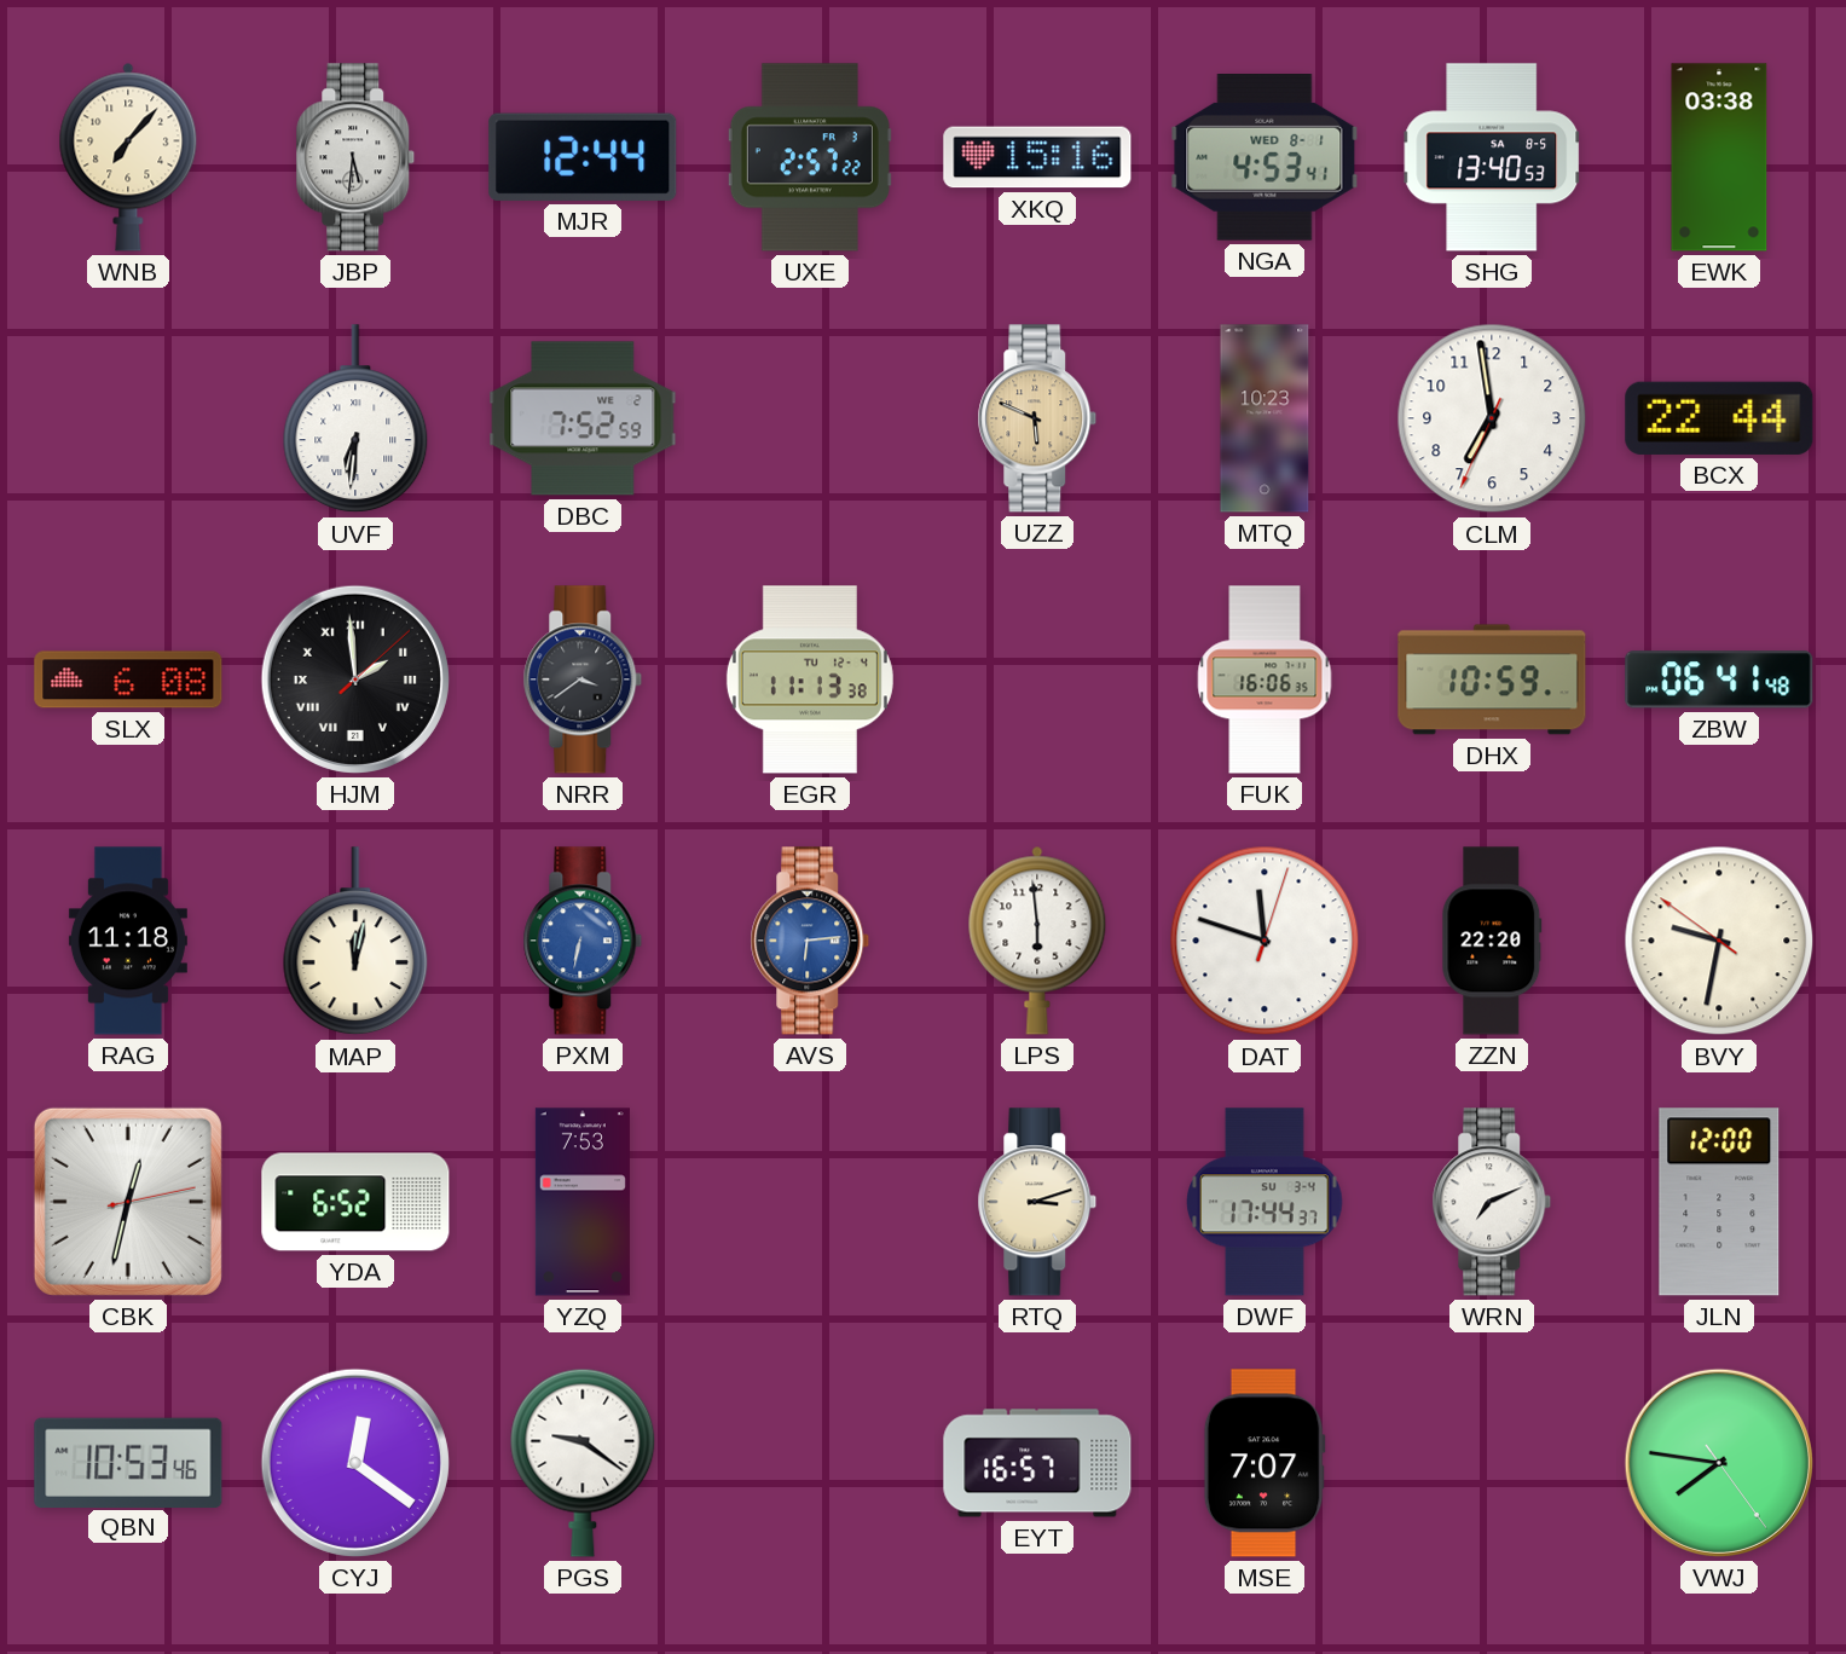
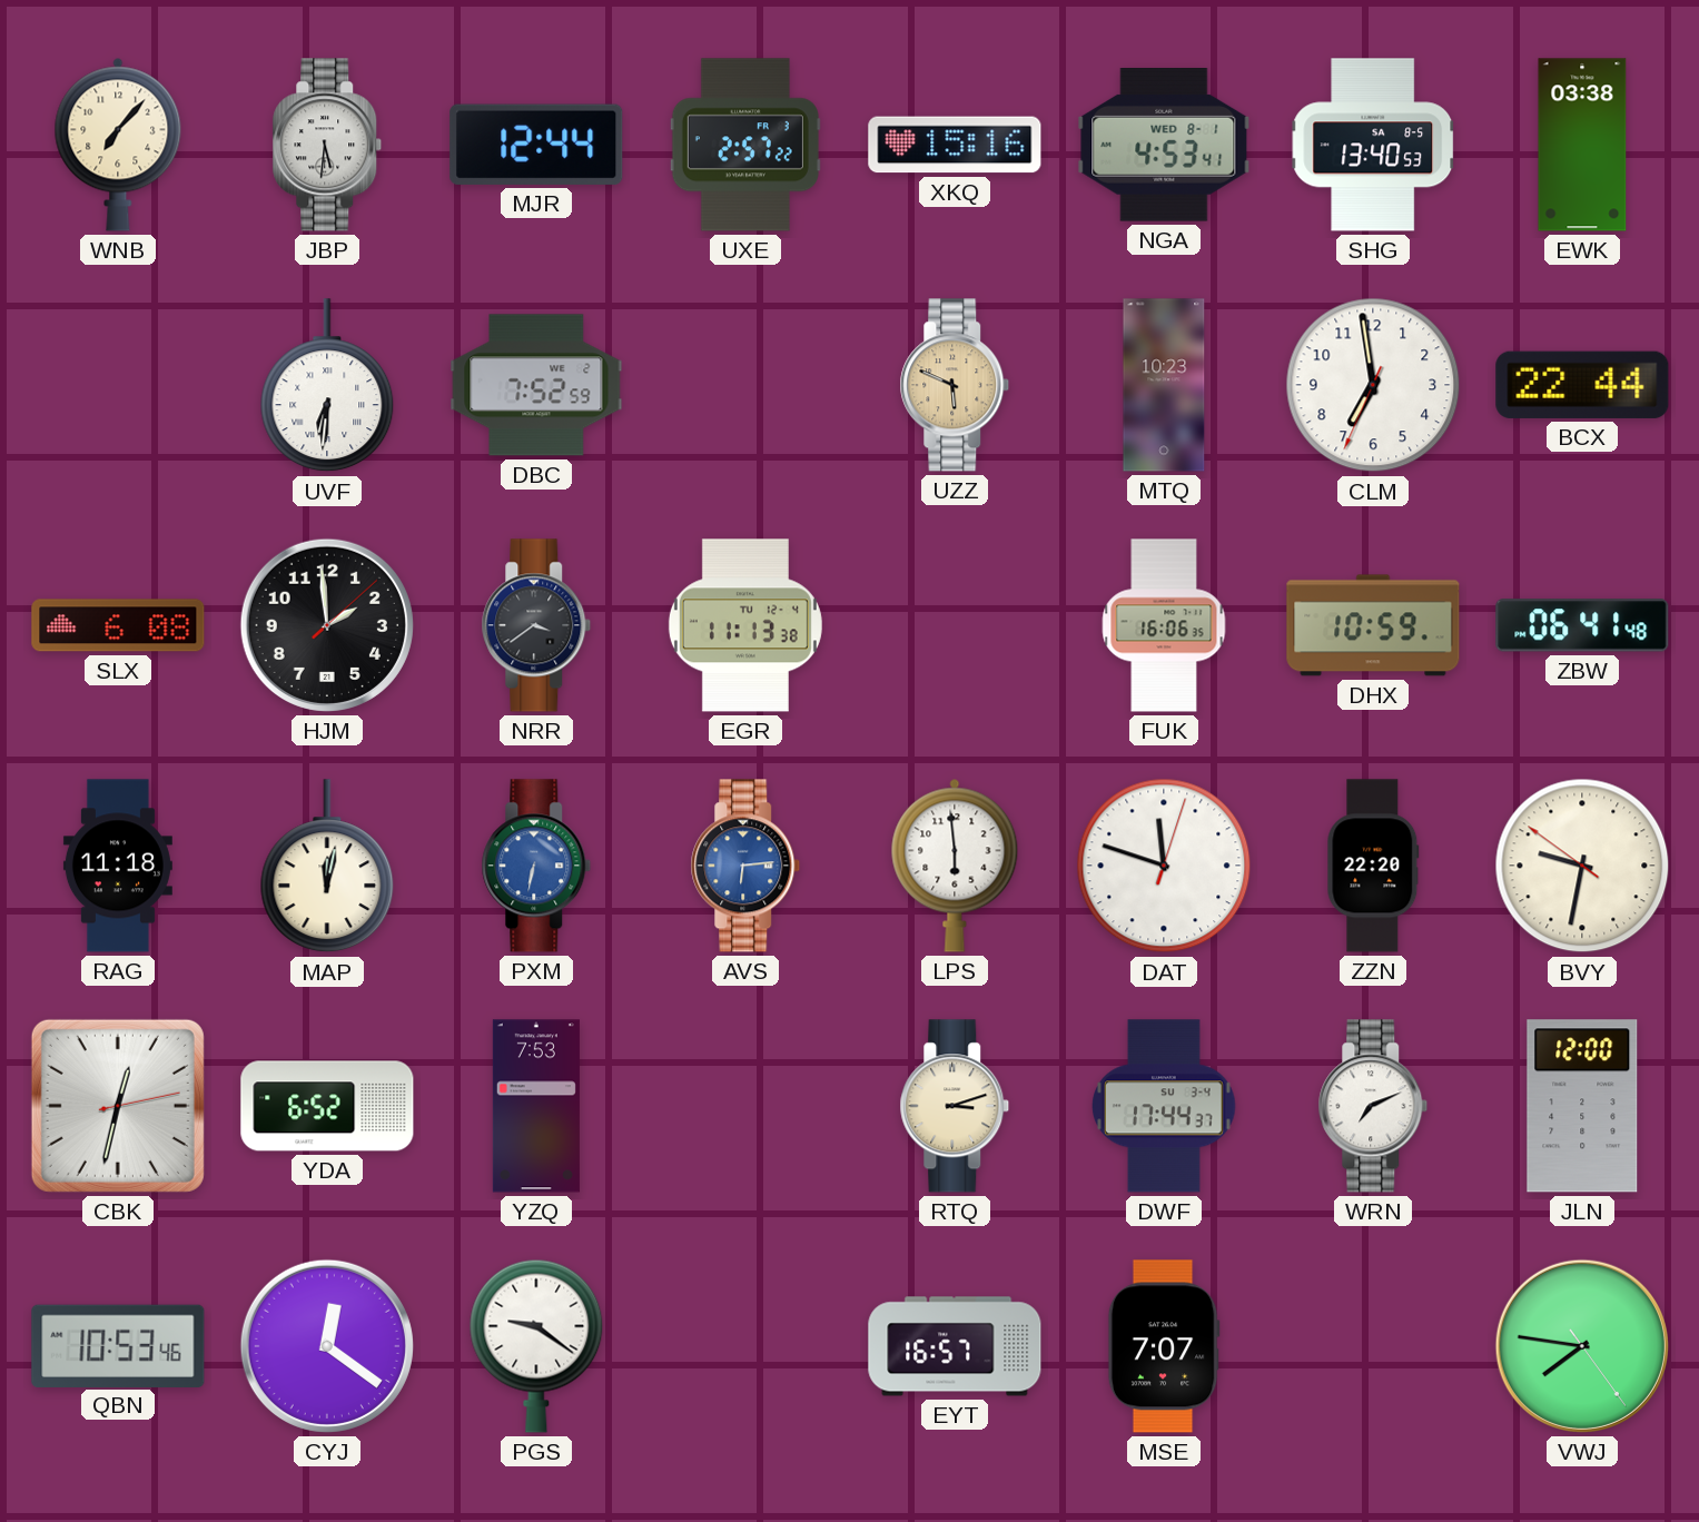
HJM numerals: Roman -> Arabic (327, 625)
